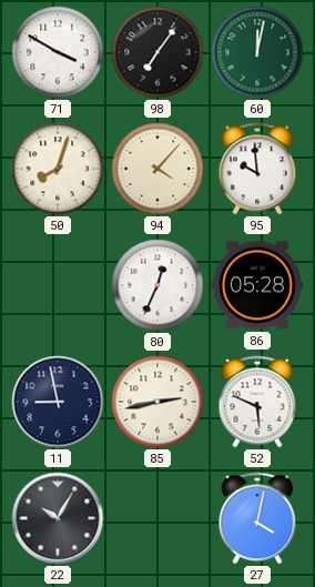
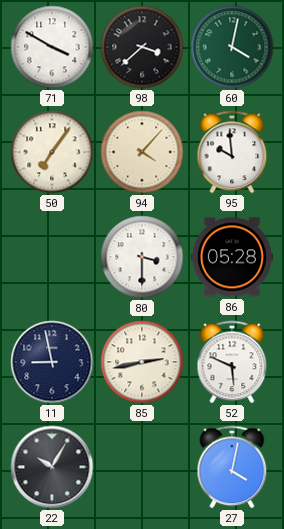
98: 7:06 -> 3:38 (142, 47)
60: 12:02 -> 4:02 (232, 47)
50: 8:03 -> 7:06 (52, 152)
80: 12:34 -> 3:30 (142, 257)
